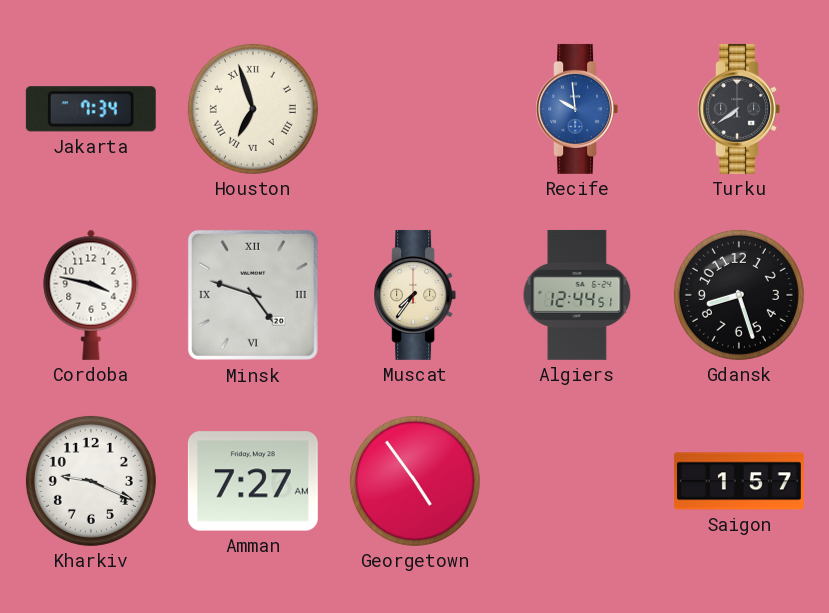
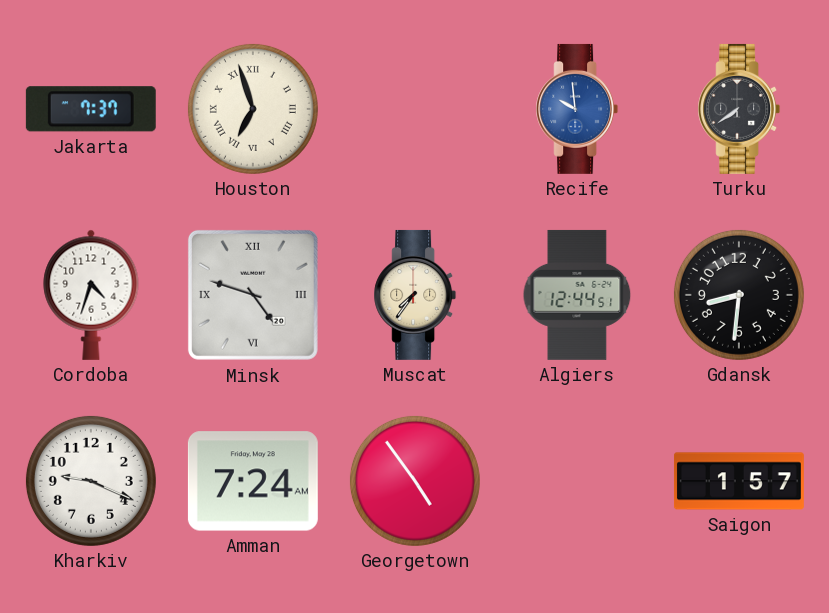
Jakarta: 7:34 -> 7:37 (91, 109)
Cordoba: 3:47 -> 4:33 (91, 295)
Gdansk: 8:27 -> 8:31 (739, 295)
Amman: 7:27 -> 7:24 (253, 481)
